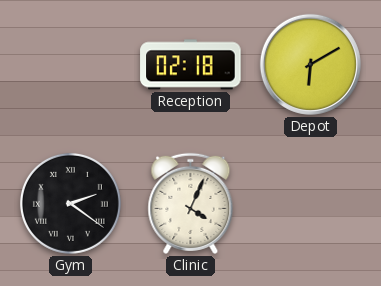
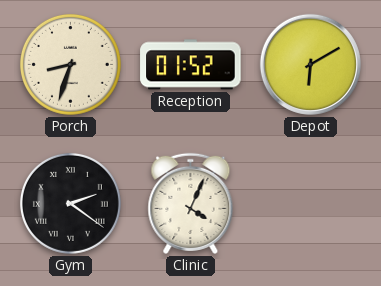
Porch: none -> 8:33 (70, 64)
Reception: 02:18 -> 01:52 (191, 65)
